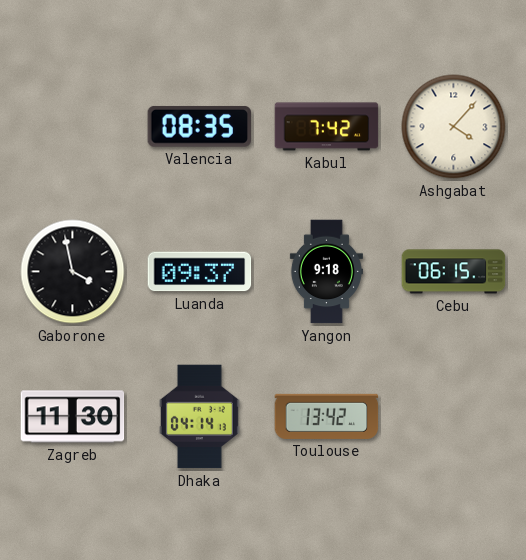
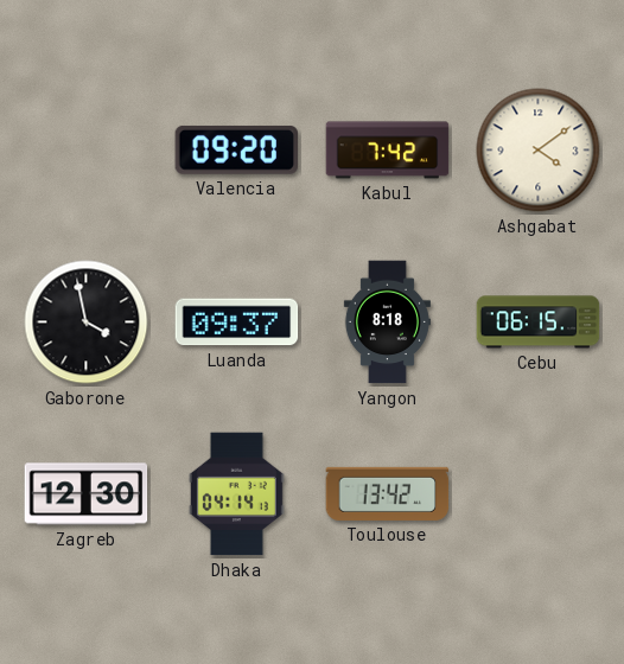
Valencia: 08:35 -> 09:20 (237, 149)
Ashgabat: 4:07 -> 4:09 (539, 151)
Yangon: 9:18 -> 8:18 (387, 323)
Zagreb: 11:30 -> 12:30 (87, 494)
